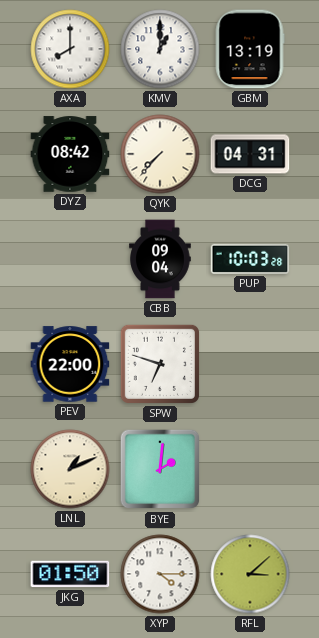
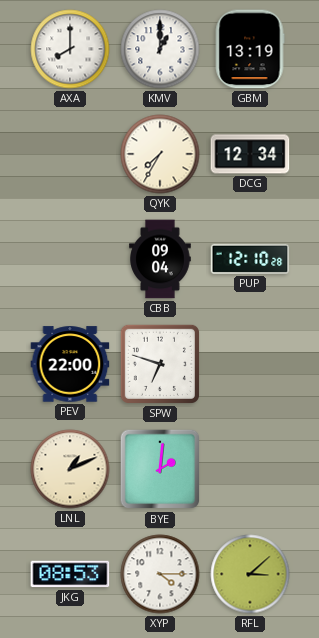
DYZ: 08:42 -> none (70, 154)
QYK: 7:37 -> 7:35 (160, 154)
DCG: 04:31 -> 12:34 (250, 154)
PUP: 10:03 -> 12:10 (250, 259)
JKG: 01:50 -> 08:53 (70, 574)
